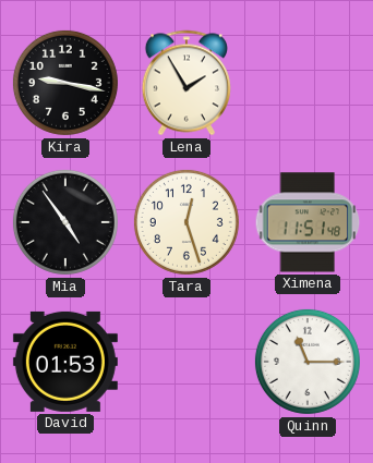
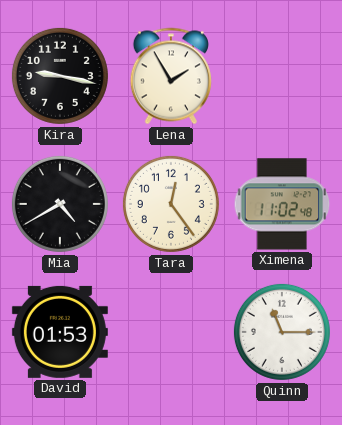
Mia: 4:54 -> 4:40 (60, 204)
Tara: 12:27 -> 12:24 (171, 204)
Ximena: 11:51 -> 11:02 (282, 204)
